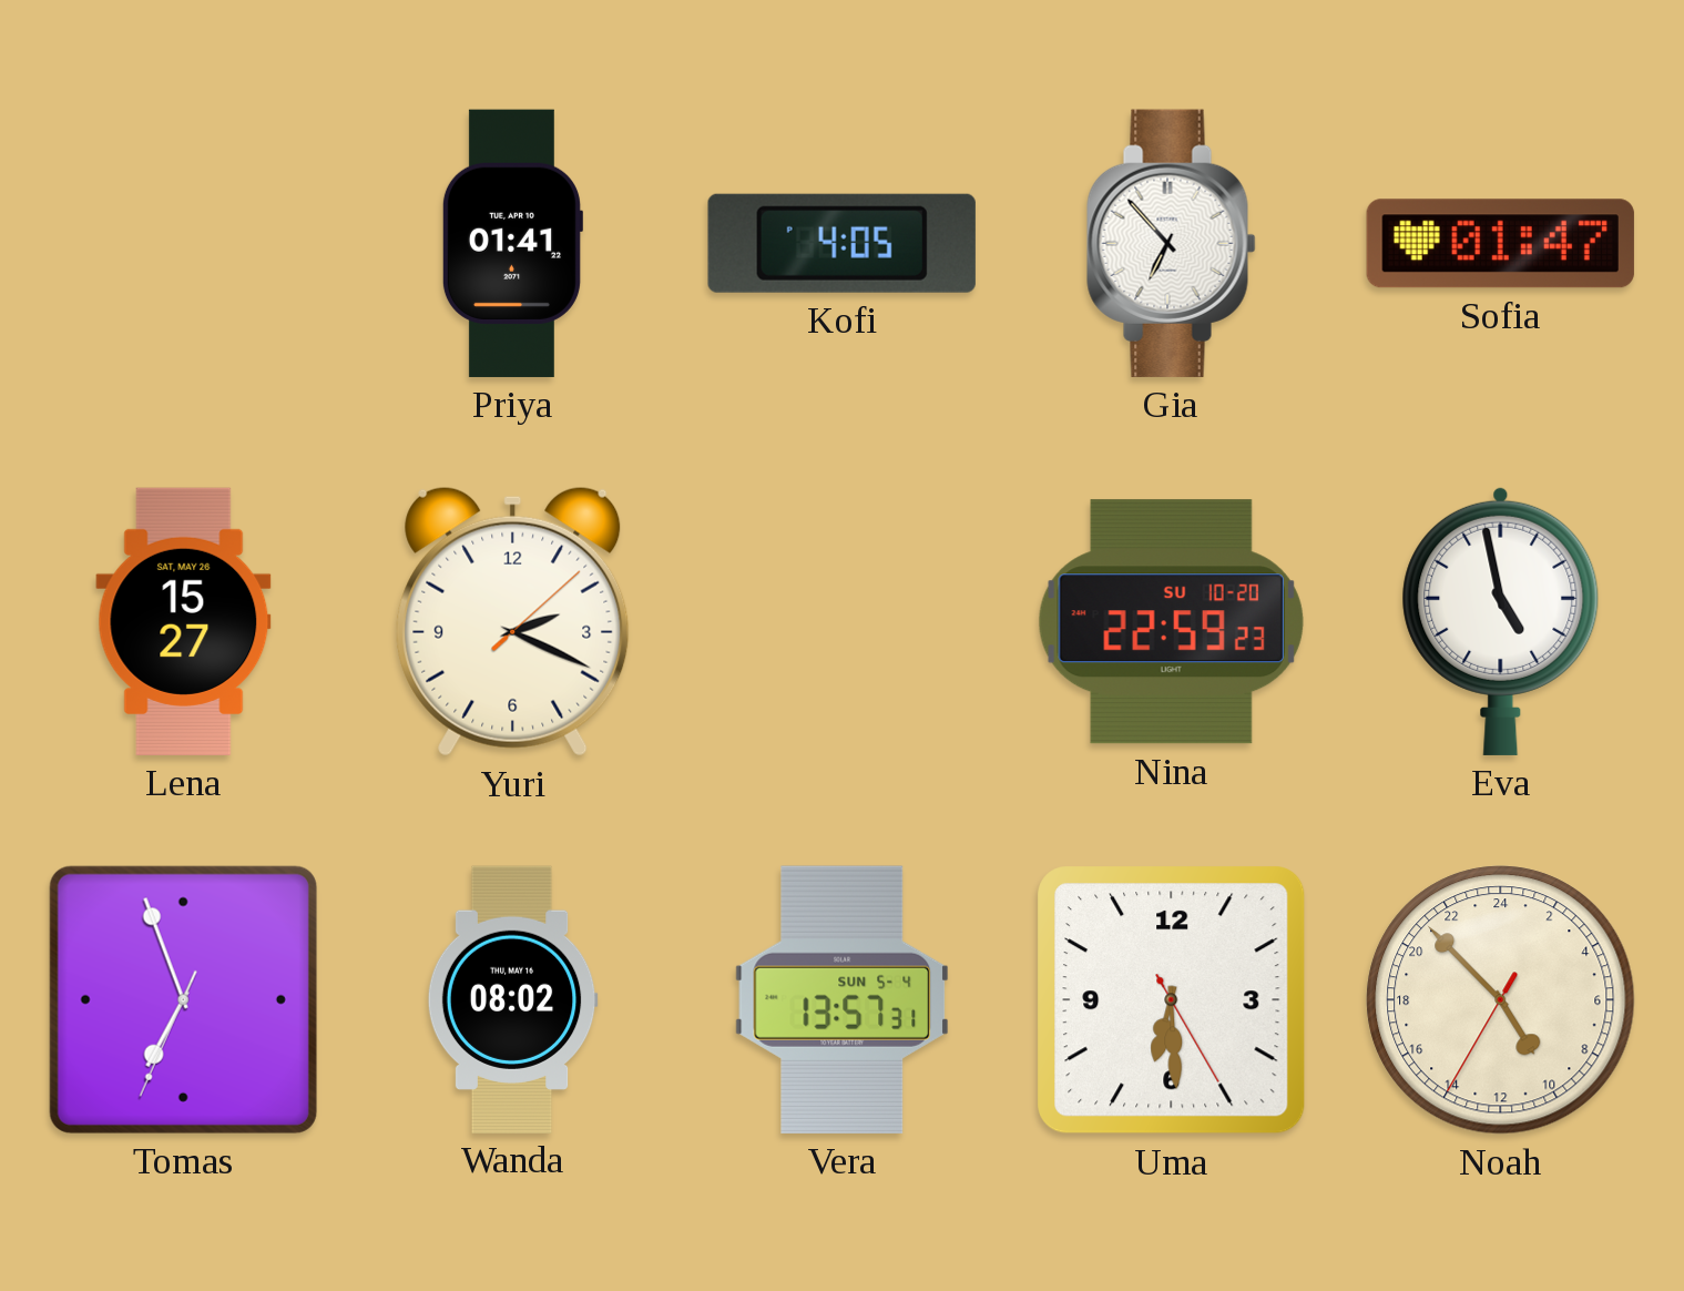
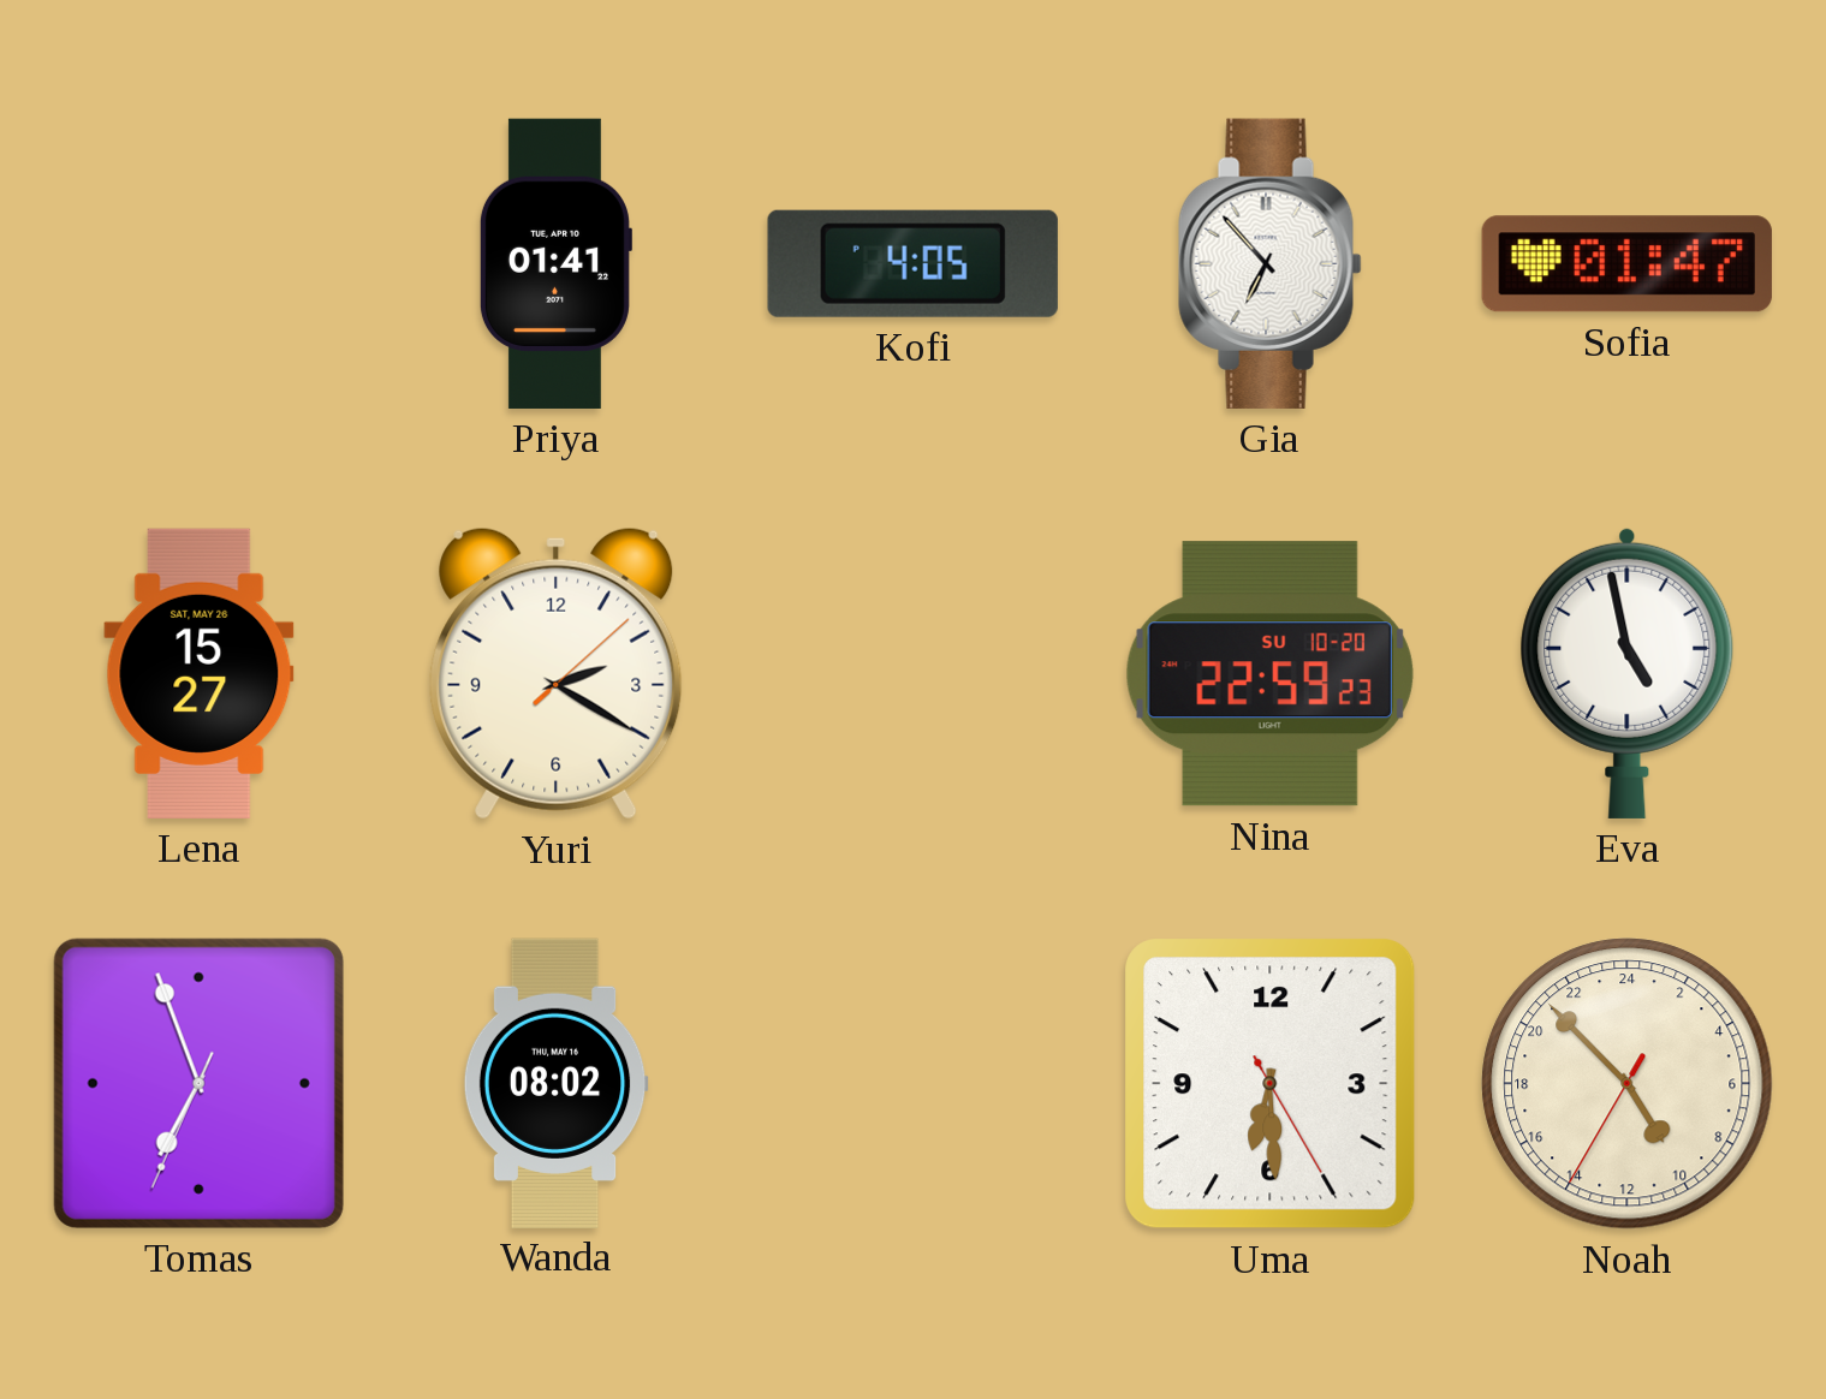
Yuri: 2:19 -> 2:20 (557, 673)
Vera: 13:57 -> none (843, 999)
